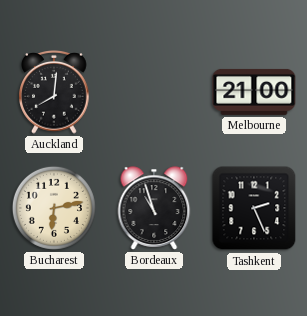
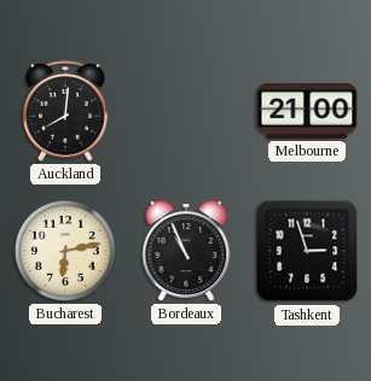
Bordeaux: 10:57 -> 10:56 (186, 251)
Tashkent: 2:26 -> 2:57 (307, 251)
